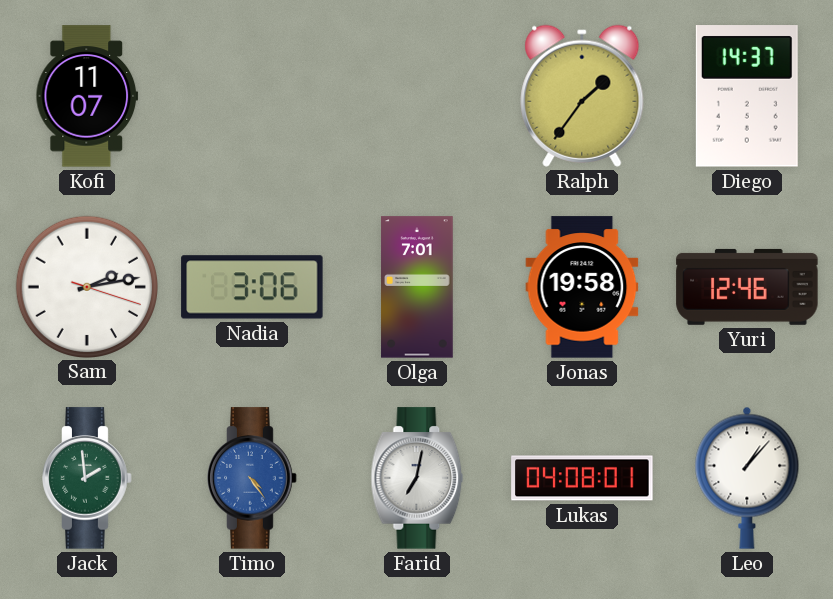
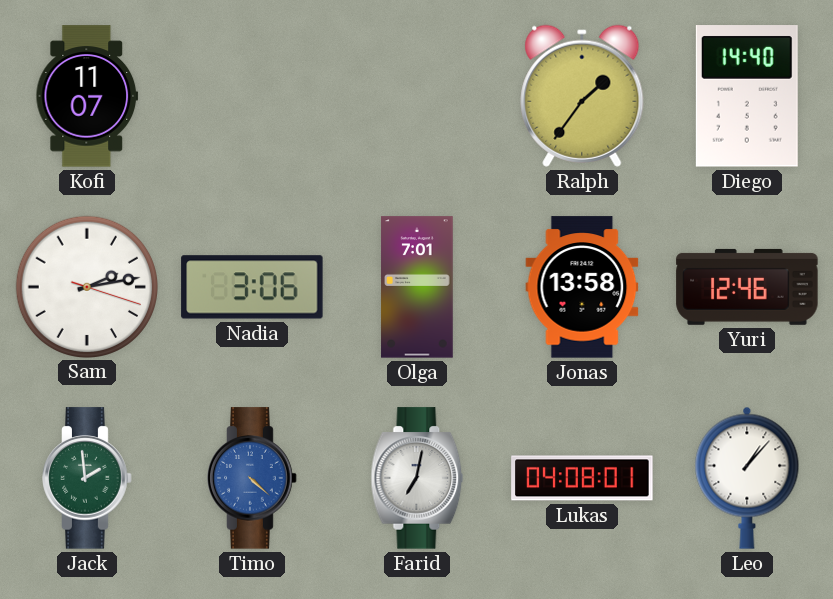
Diego: 14:37 -> 14:40 (747, 96)
Jonas: 19:58 -> 13:58 (582, 287)
Timo: 4:24 -> 4:22 (252, 478)
